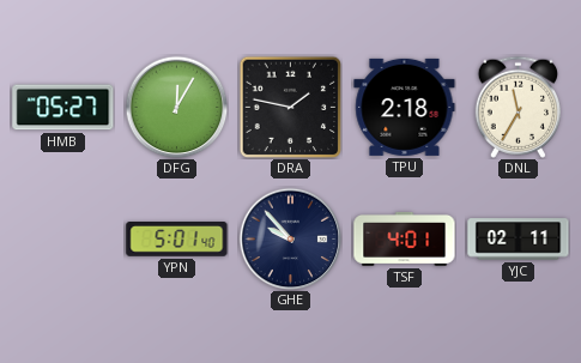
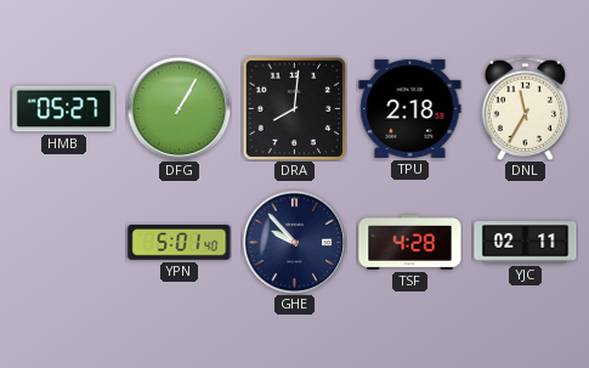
DFG: 12:05 -> 1:05 (179, 108)
DRA: 1:47 -> 8:01 (294, 108)
TSF: 4:01 -> 4:28 (410, 242)
